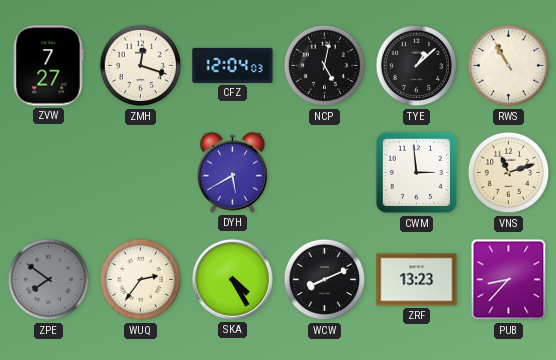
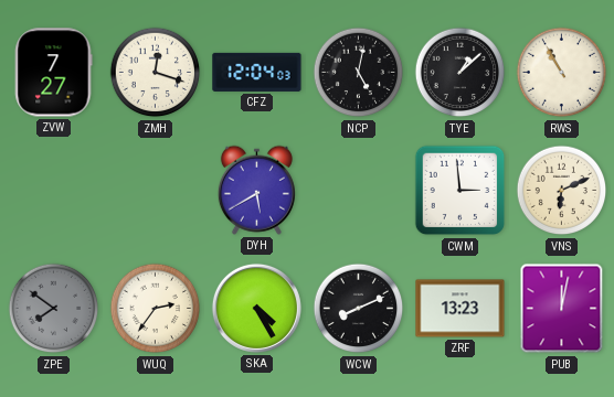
VNS: 11:12 -> 6:11 (562, 191)
PUB: 8:37 -> 12:02 (562, 309)
